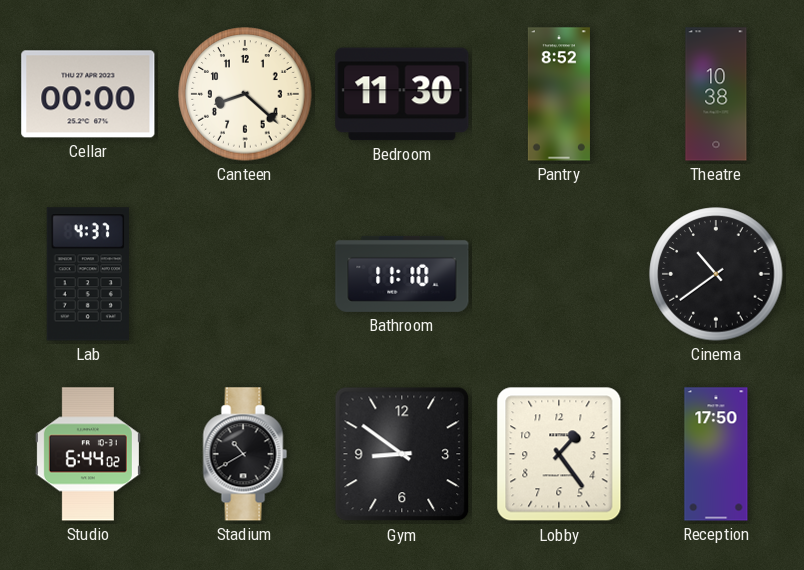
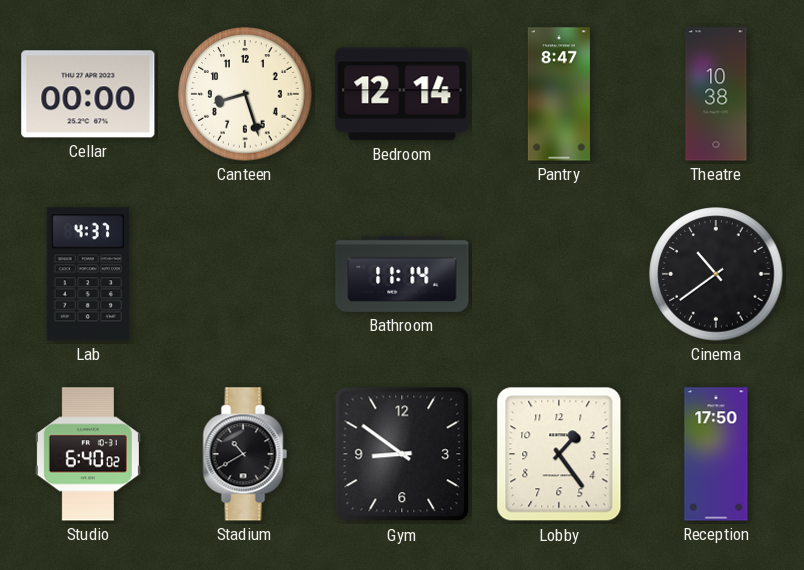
Canteen: 8:22 -> 8:27 (245, 94)
Bedroom: 11:30 -> 12:14 (402, 94)
Pantry: 8:52 -> 8:47 (559, 94)
Bathroom: 11:10 -> 11:14 (402, 274)
Studio: 6:44 -> 6:40 (88, 454)
